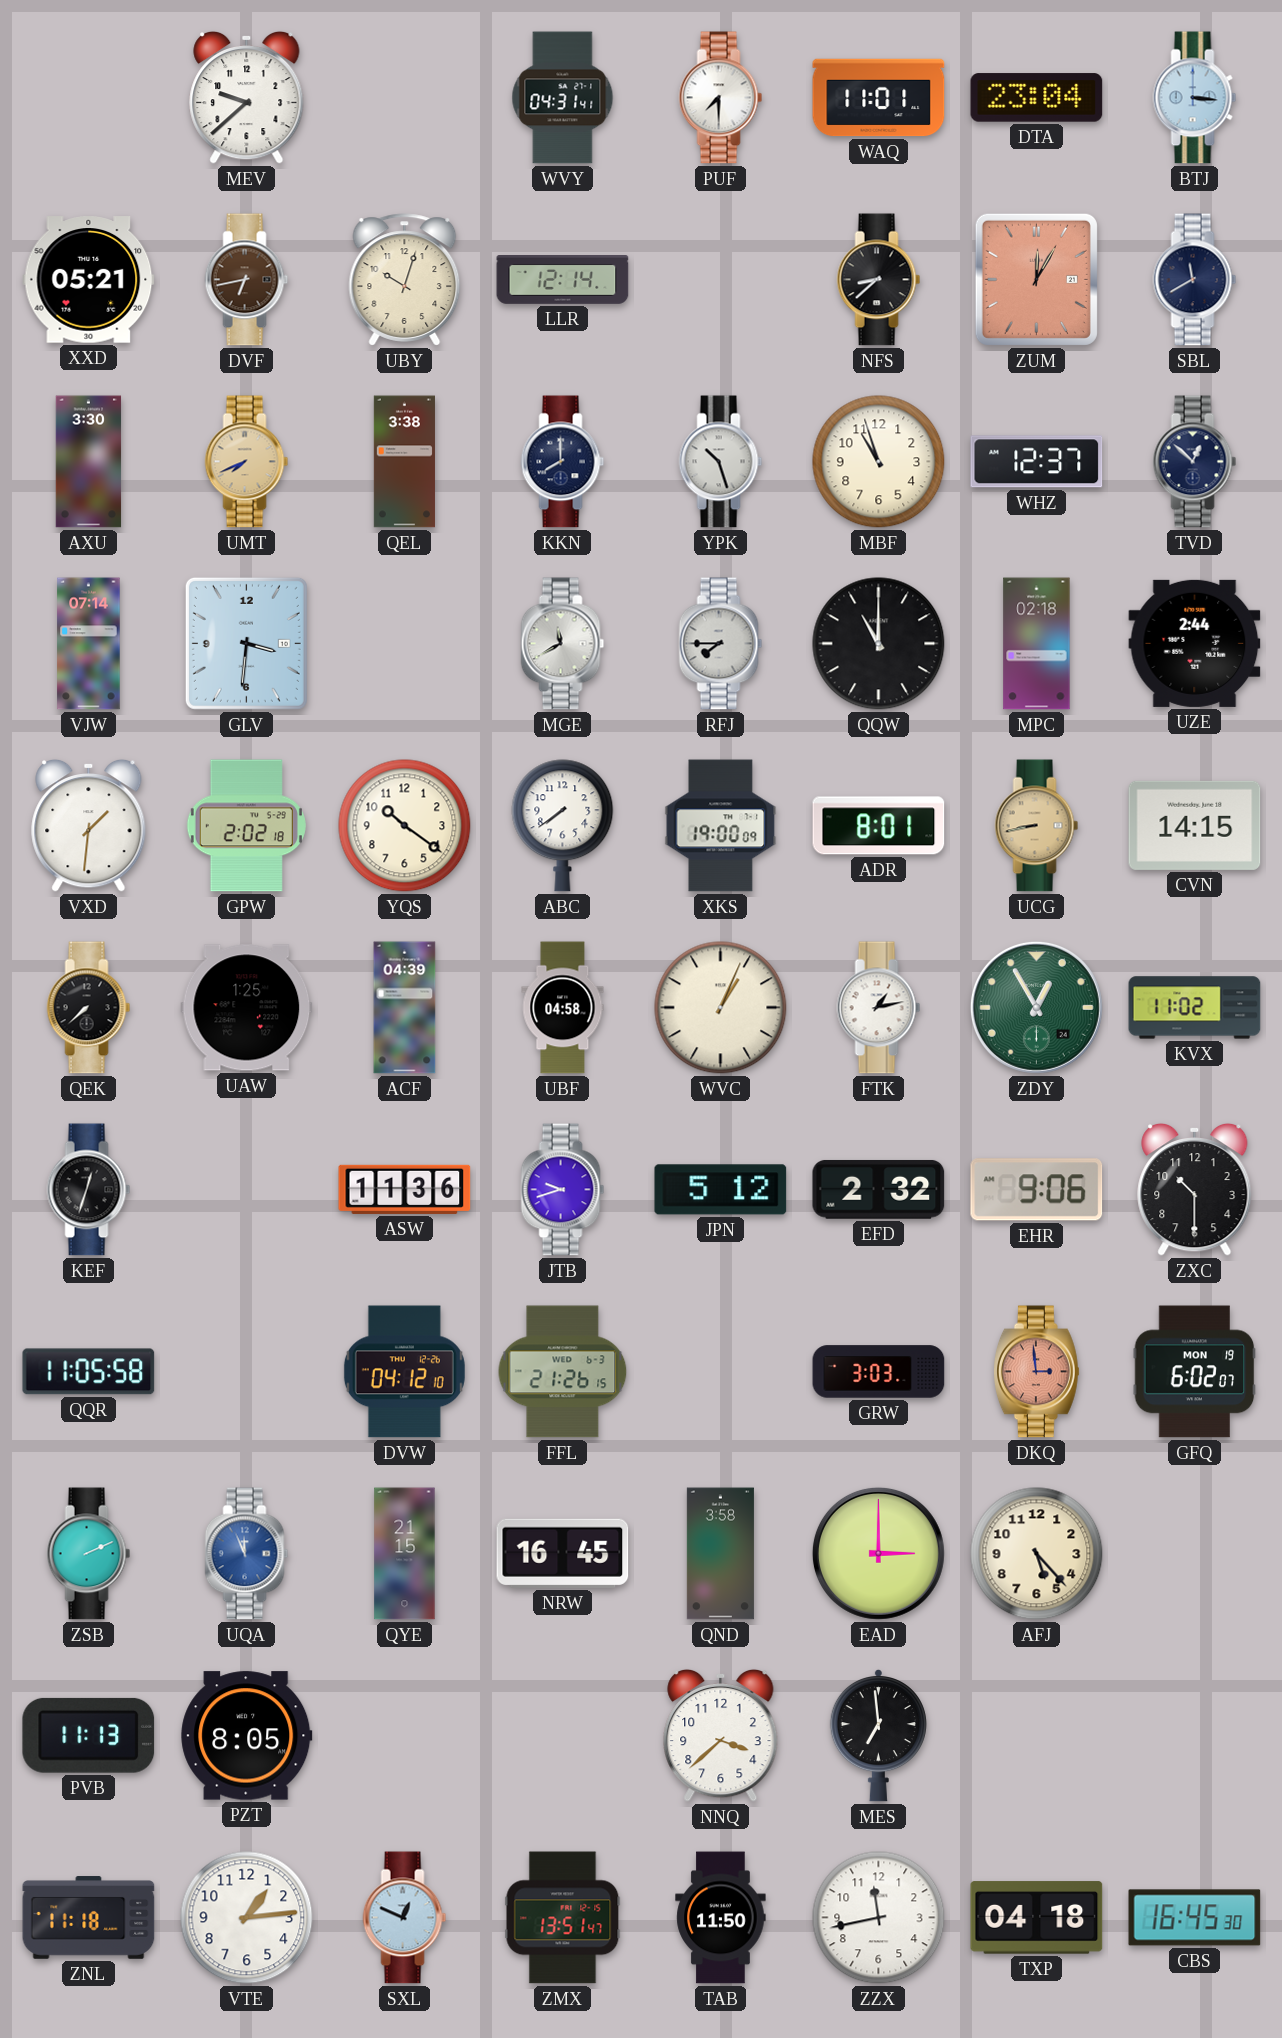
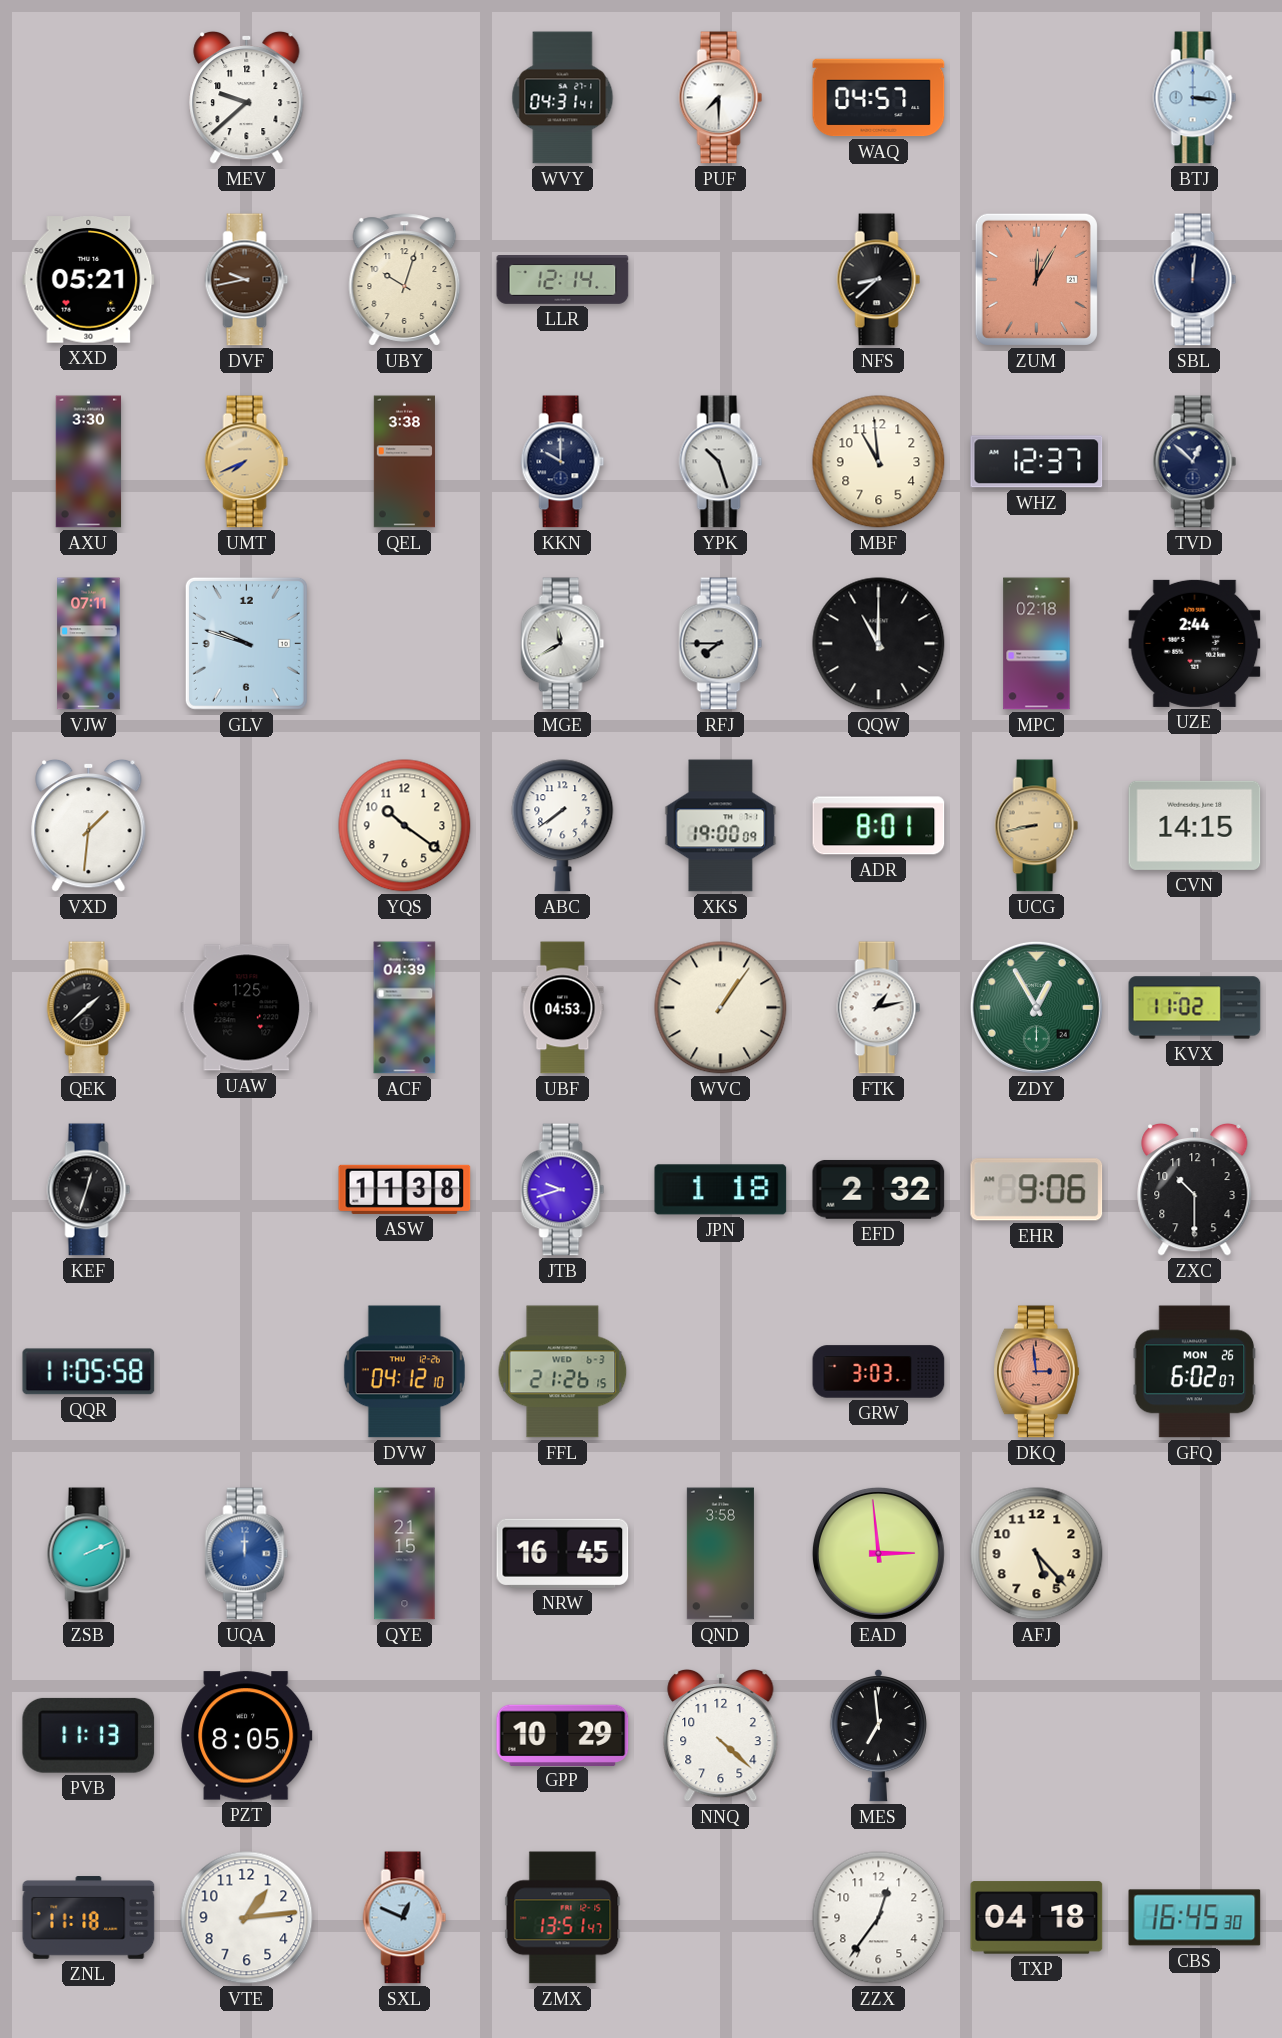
WAQ: 11:01 -> 04:57 (879, 98)
DTA: 23:04 -> none (1037, 98)
DVF: 6:43 -> 9:43 (247, 280)
SBL: 11:40 -> 12:01 (1195, 280)
KKN: 8:00 -> 10:00 (563, 462)
MBF: 10:57 -> 10:59 (879, 462)
VJW: 07:14 -> 07:11 (89, 644)
GLV: 3:31 -> 9:48 (246, 643)
GPW: 2:02 -> none (246, 826)
QEK: 7:38 -> 1:38 (89, 1008)
UBF: 04:58 -> 04:53 (563, 1008)
WVC: 1:04 -> 1:06 (721, 1008)
ASW: 11:36 -> 11:38 (405, 1189)
JPN: 5:12 -> 1:18 (721, 1190)
GFQ date: MON 19 -> MON 26 (1195, 1372)
UQA: 11:56 -> 12:00 (247, 1554)
EAD: 3:00 -> 2:59 (878, 1553)
GPP: none -> 10:29 (563, 1735)
NNQ: 3:38 -> 4:22 (721, 1735)
TAB: 11:50 -> none (721, 1918)
ZZX: 11:43 -> 12:36 (879, 1918)
